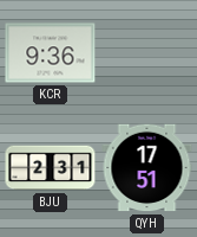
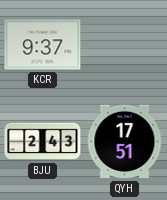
KCR: 9:36 -> 9:37 (43, 45)
BJU: 2:31 -> 2:43 (43, 142)
